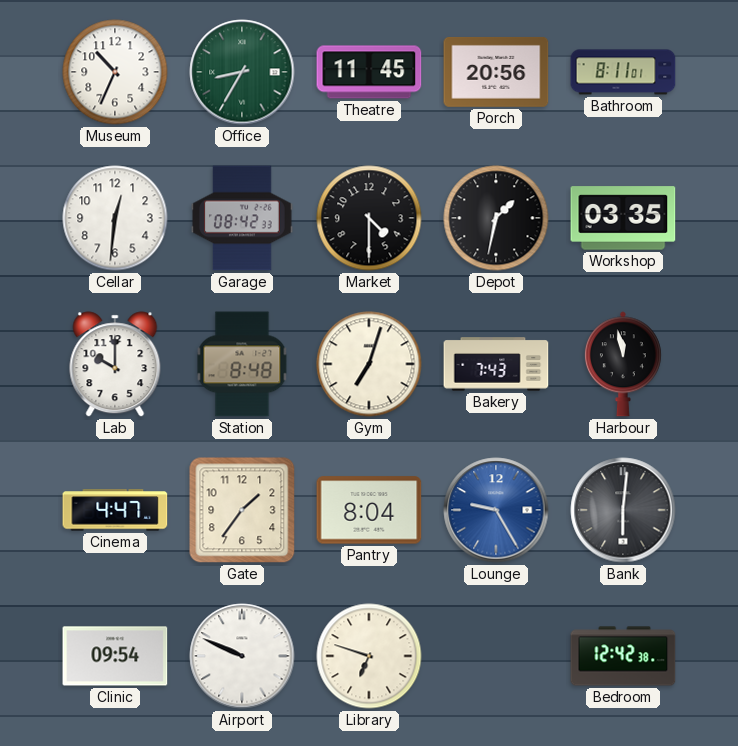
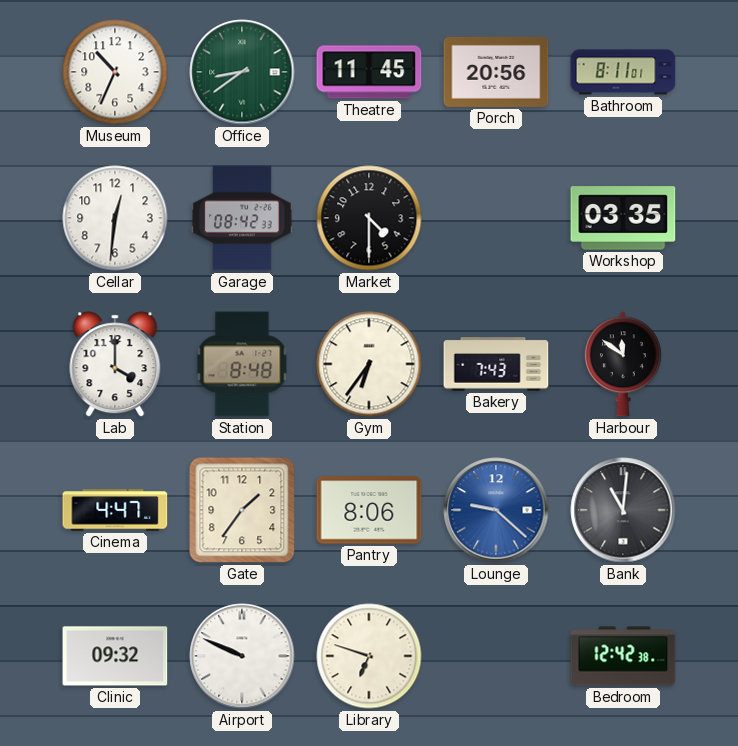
Office: 8:35 -> 8:39 (242, 72)
Depot: 1:32 -> none (496, 218)
Lab: 10:00 -> 4:00 (115, 364)
Gym: 7:03 -> 6:36 (369, 364)
Harbour: 11:58 -> 11:51 (623, 364)
Pantry: 8:04 -> 8:06 (369, 510)
Lounge: 9:25 -> 9:22 (496, 510)
Bank: 6:01 -> 11:01 (623, 510)
Clinic: 09:54 -> 09:32 (115, 656)
